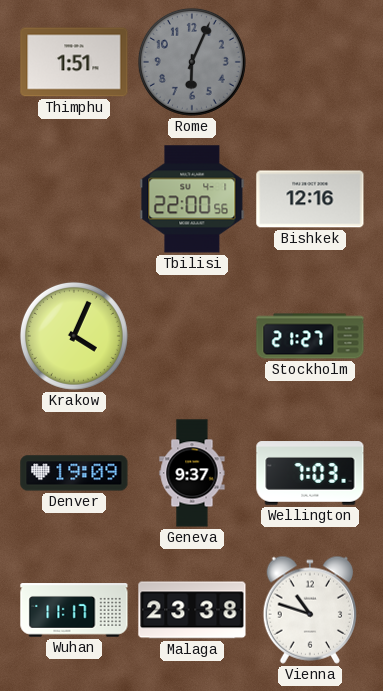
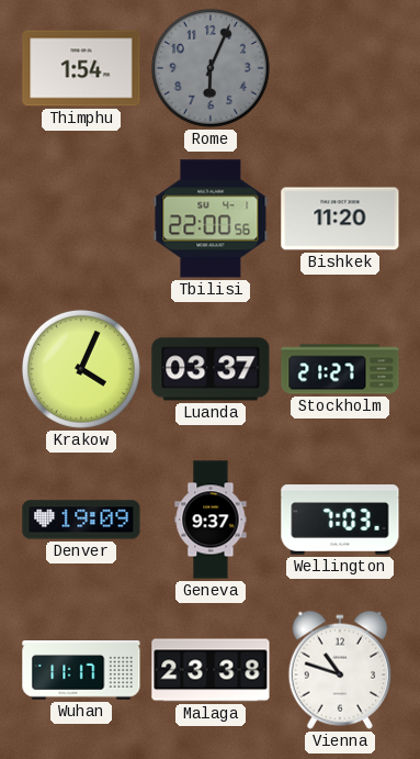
Thimphu: 1:51 -> 1:54 (81, 68)
Bishkek: 12:16 -> 11:20 (340, 219)
Luanda: none -> 03:37 (211, 369)
